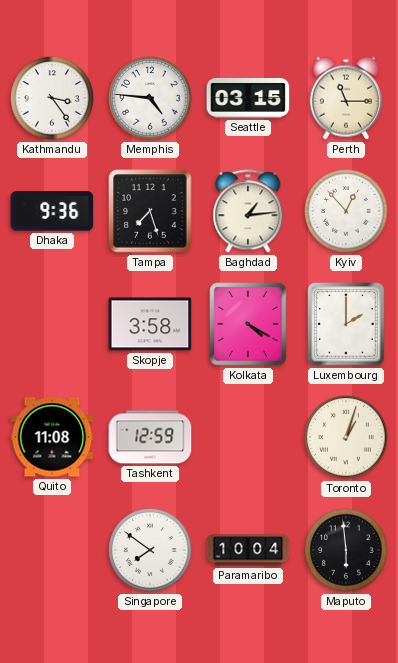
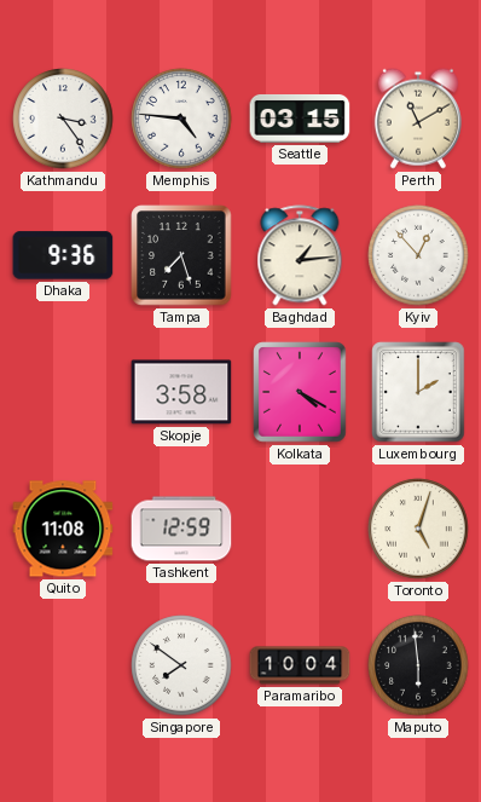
Perth: 11:15 -> 11:10 (418, 119)
Toronto: 1:03 -> 5:03 (418, 529)
